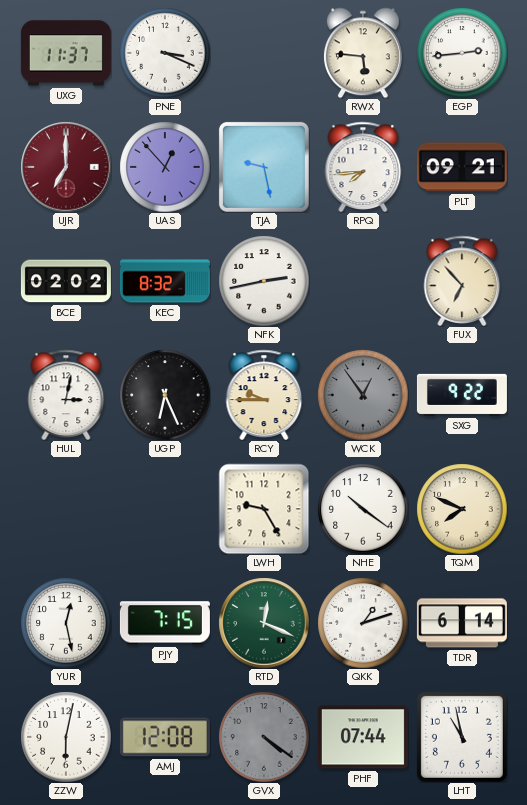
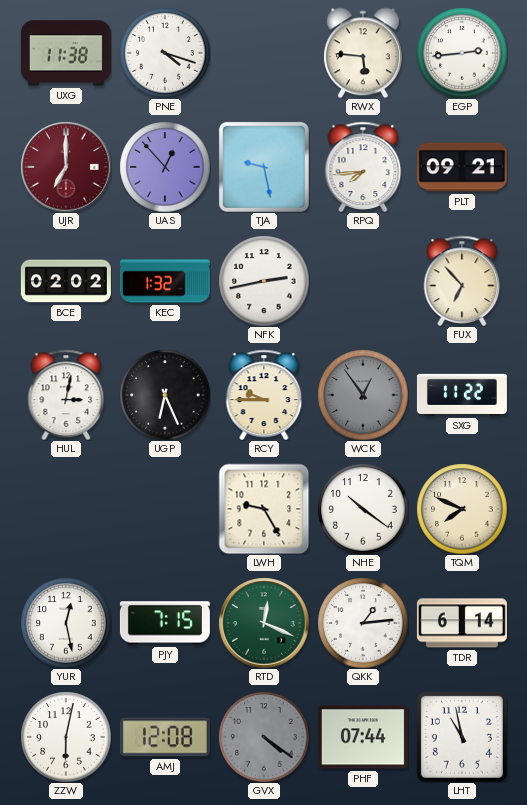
UXG: 11:37 -> 11:38 (66, 53)
PNE: 3:19 -> 4:18 (165, 53)
KEC: 8:32 -> 1:32 (165, 281)
SXG: 9:22 -> 11:22 (462, 395)
QKK: 1:12 -> 1:14 (363, 623)
